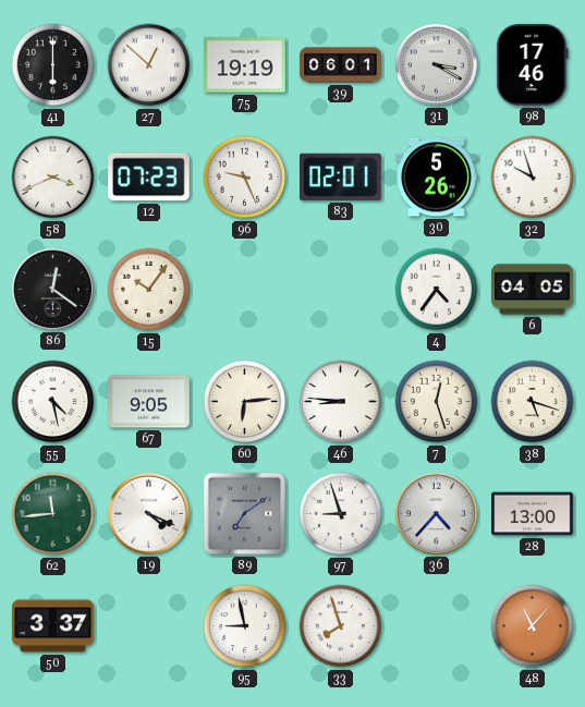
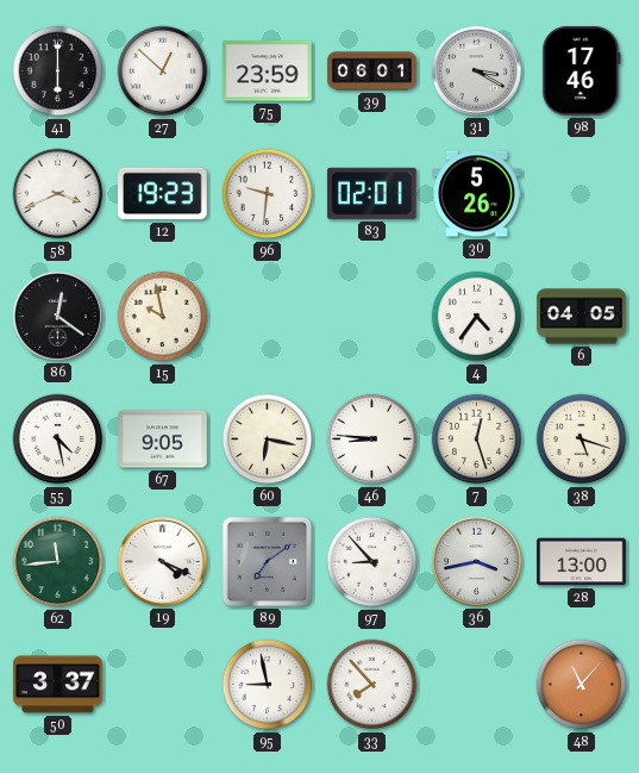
75: 19:19 -> 23:59 (268, 71)
12: 07:23 -> 19:23 (163, 194)
96: 9:26 -> 9:31 (268, 194)
32: 9:57 -> none (533, 178)
15: 10:06 -> 9:58 (163, 317)
60: 6:14 -> 6:17 (268, 440)
97: 8:57 -> 8:53 (372, 562)
36: 4:37 -> 3:43 (476, 561)
33: 7:57 -> 7:53 (372, 685)
